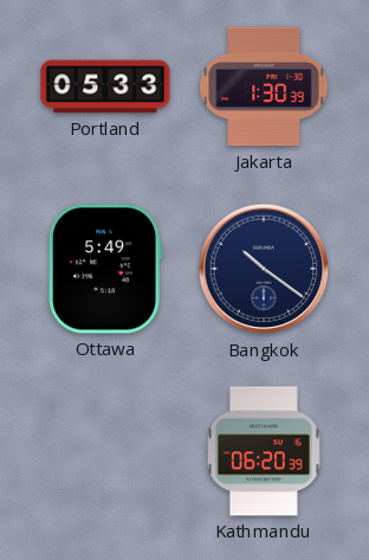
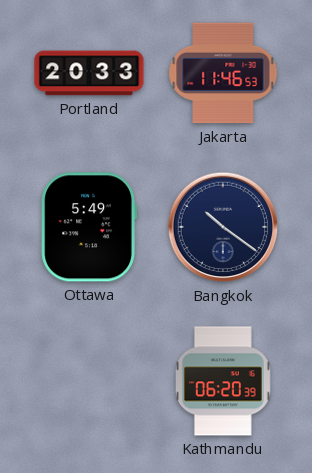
Portland: 05:33 -> 20:33 (89, 73)
Jakarta: 1:30 -> 11:46 (223, 73)
